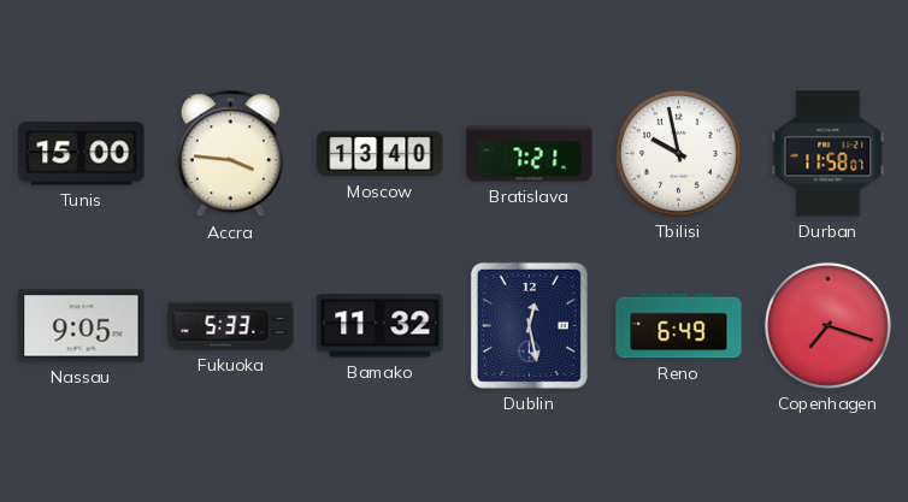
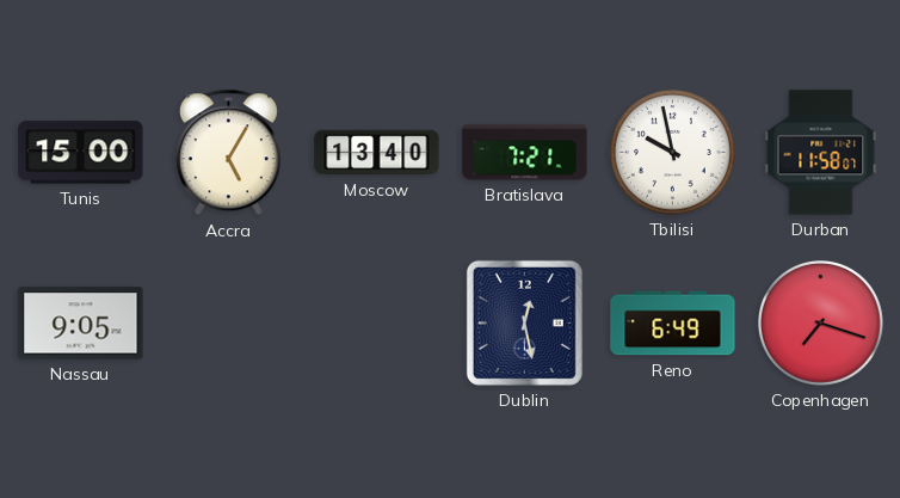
Accra: 3:46 -> 5:05 (228, 153)
Fukuoka: 5:33 -> none (231, 326)
Bamako: 11:32 -> none (381, 326)
